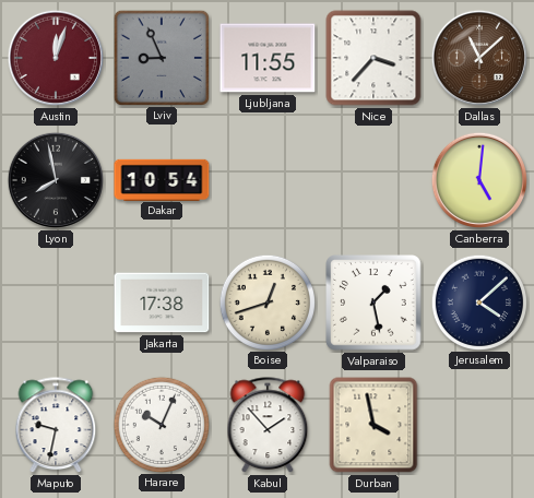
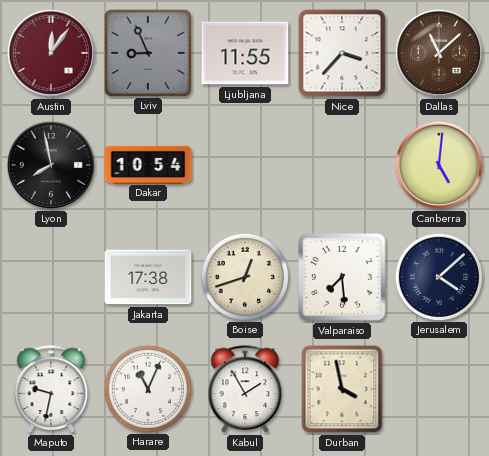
Austin: 12:03 -> 12:06 (51, 53)
Valparaiso: 1:28 -> 7:29 (343, 278)
Harare: 10:04 -> 11:04 (147, 388)
Kabul: 1:53 -> 1:55 (245, 390)
